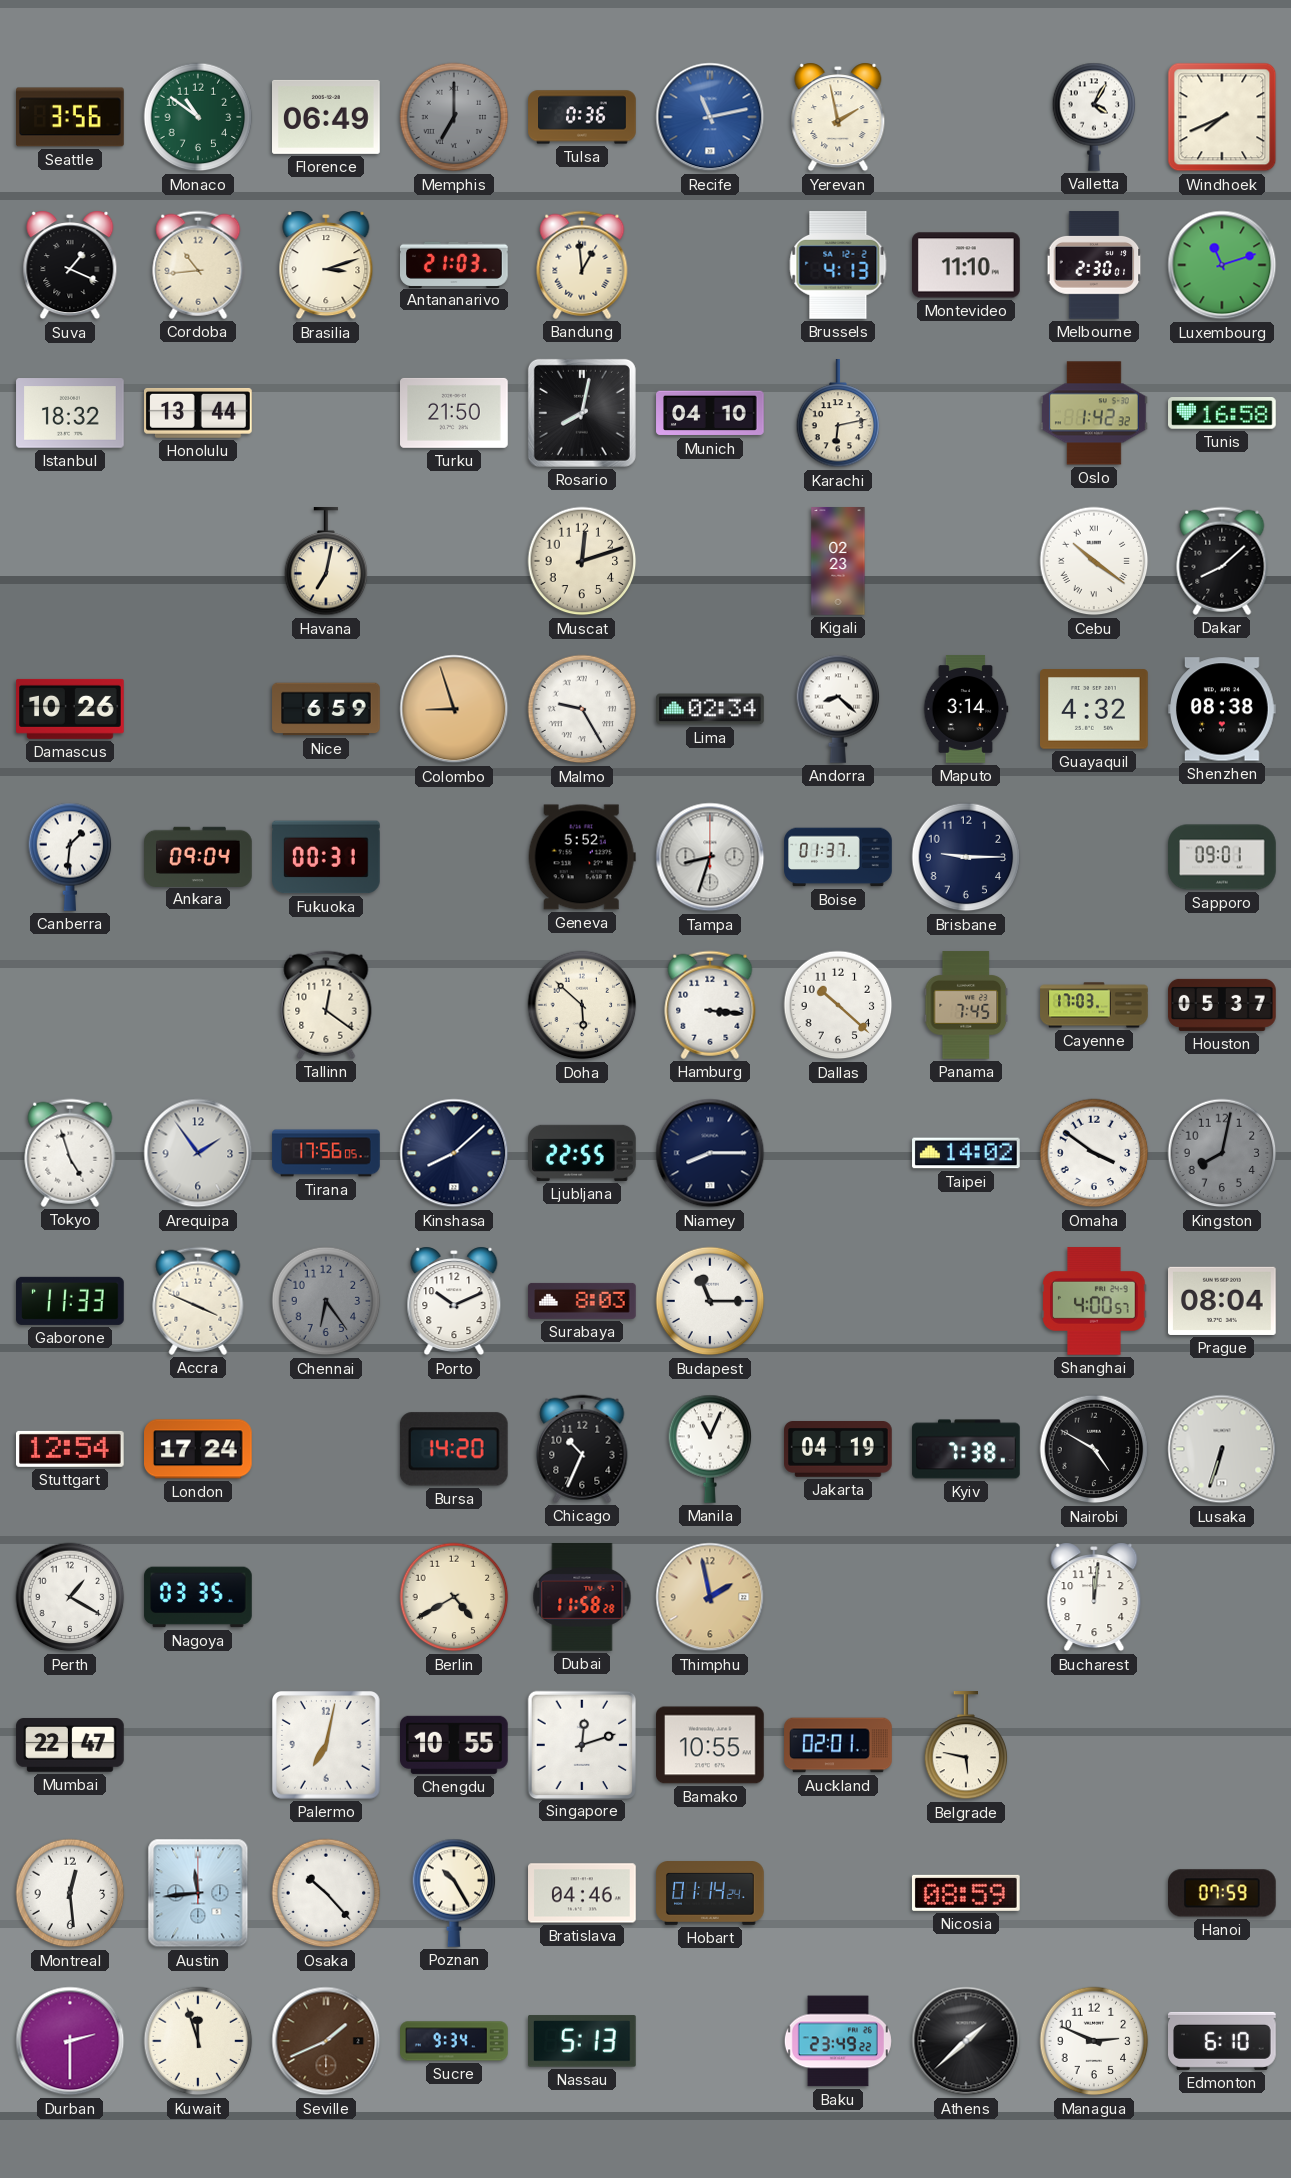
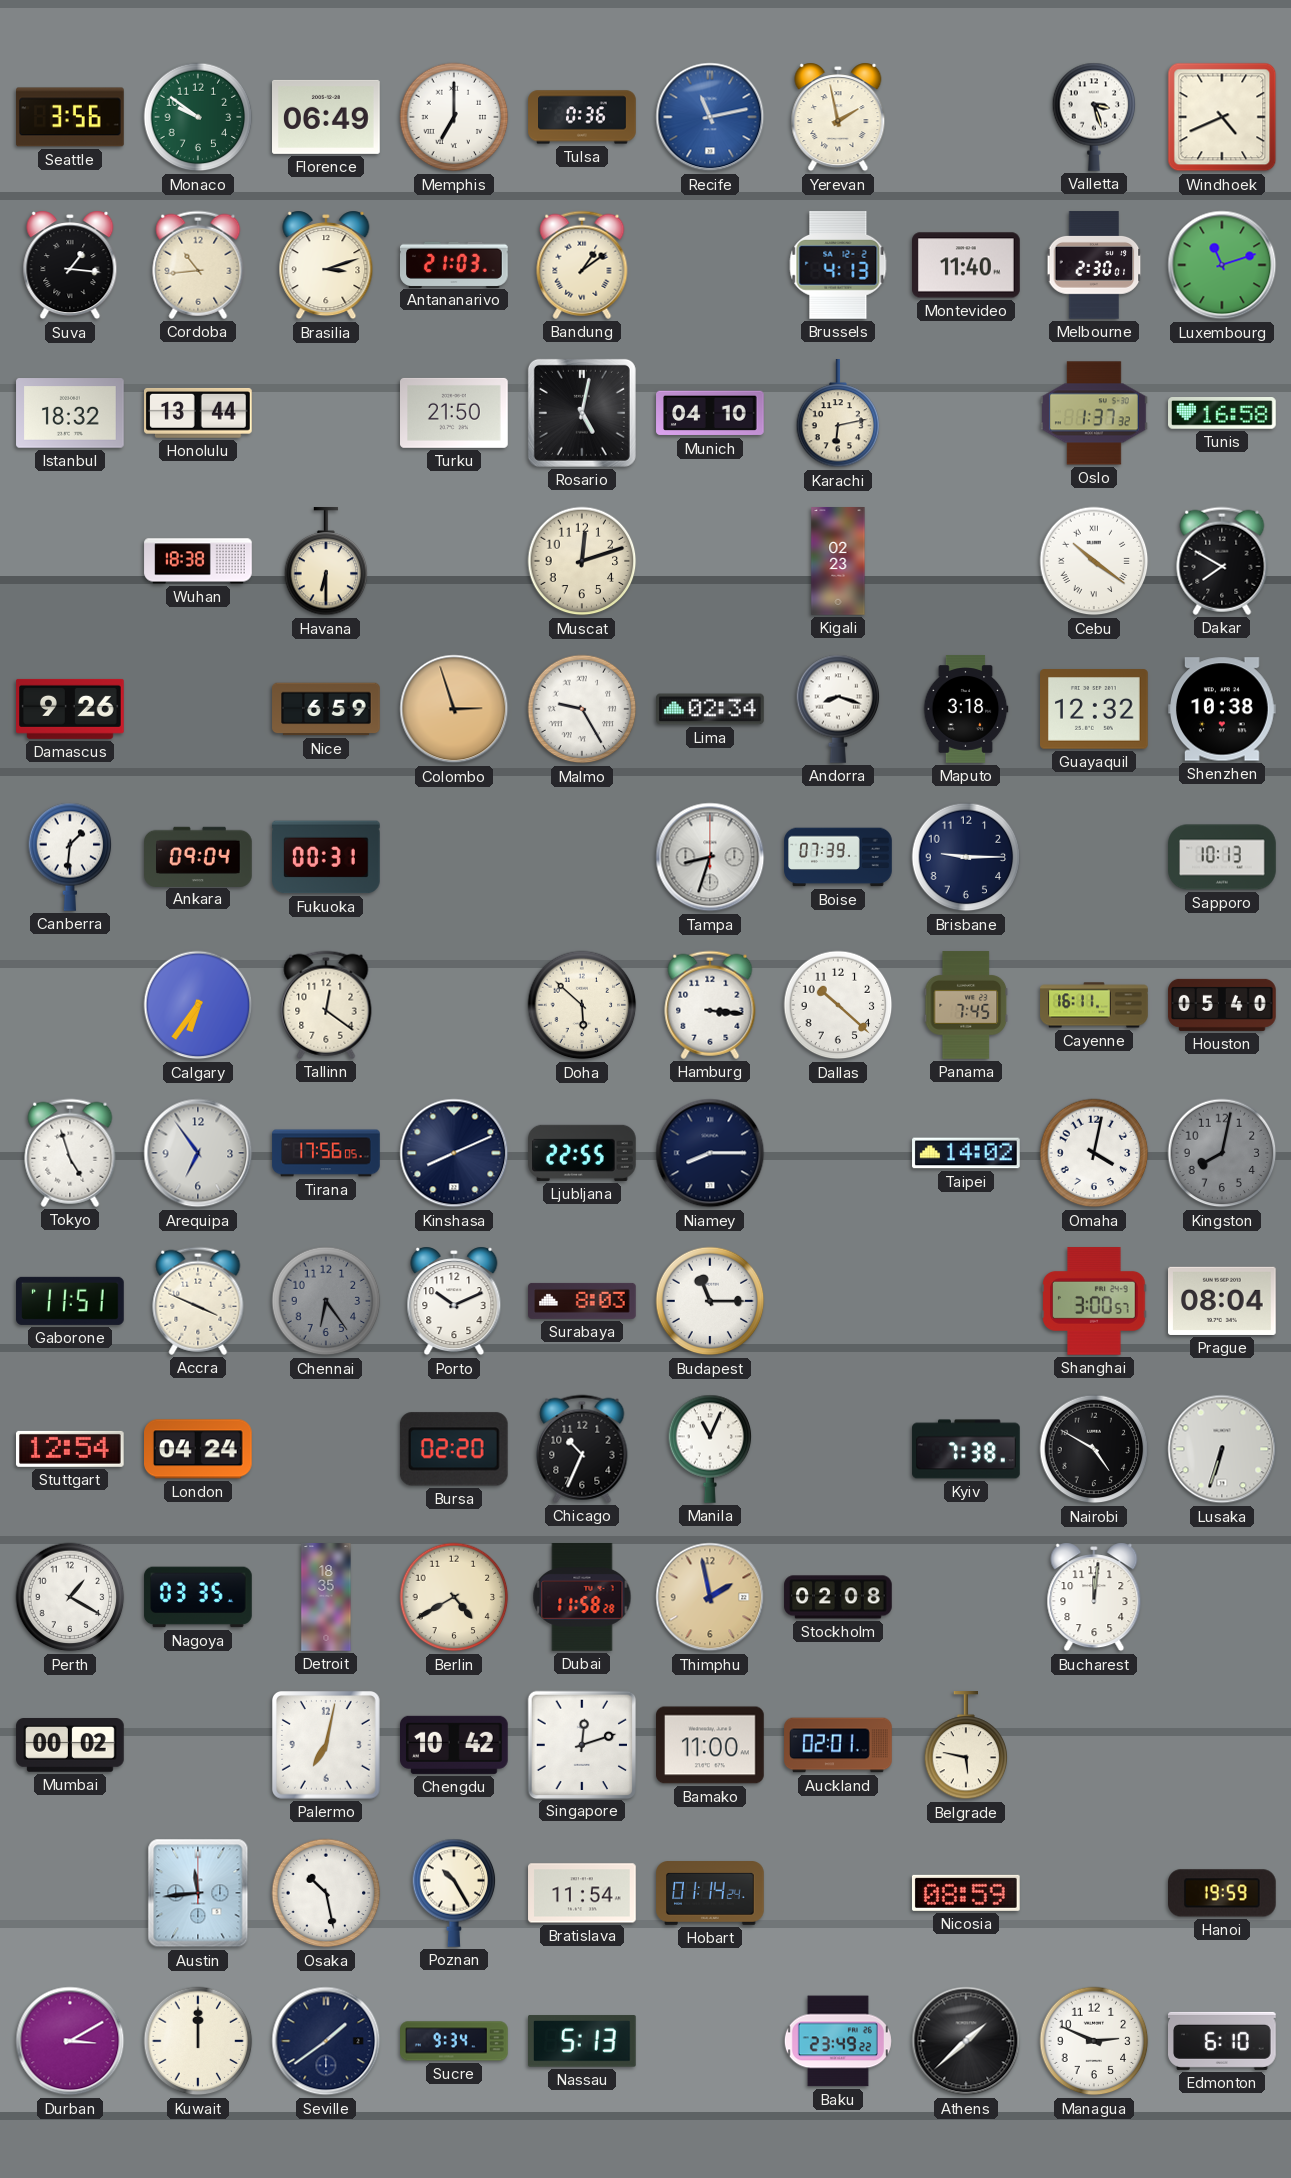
Monaco: 10:51 -> 9:51 (198, 117)
Memphis dial: grey -> white (454, 117)
Valletta: 4:05 -> 3:27 (1094, 117)
Windhoek: 7:41 -> 4:41 (1222, 117)
Suva: 1:19 -> 1:16 (70, 265)
Bandung: 12:59 -> 1:09 (582, 265)
Montevideo: 11:10 -> 11:40 (966, 265)
Rosario: 8:02 -> 5:02 (582, 413)
Oslo: 1:42 -> 1:37 (1094, 413)
Wuhan: none -> 18:38 (198, 561)
Havana: 7:02 -> 6:30 (326, 562)
Dakar: 8:08 -> 7:50 (1222, 561)
Damascus: 10:26 -> 9:26 (70, 709)
Colombo: 8:57 -> 2:57 (454, 709)
Andorra: 8:22 -> 8:18 (838, 709)
Maputo: 3:14 -> 3:18 (966, 709)
Guayaquil: 4:32 -> 12:32 (1095, 709)
Shenzhen: 08:38 -> 10:38 (1223, 709)
Geneva: 5:52 -> none (582, 857)
Boise: 01:37 -> 07:39 (838, 857)
Sapporo: 09:01 -> 10:13 (1222, 857)
Calgary: none -> 6:36 (198, 1005)
Cayenne: 17:03 -> 16:11 (1094, 1005)
Houston: 05:37 -> 05:40 (1222, 1005)
Arequipa: 1:54 -> 6:54 (198, 1153)
Kinshasa: 8:08 -> 8:11 (454, 1153)
Omaha: 3:51 -> 4:02 (1094, 1153)
Gaborone: 11:33 -> 11:51 (70, 1301)
Shanghai: 4:00 -> 3:00 (1094, 1301)
London: 17:24 -> 04:24 (199, 1449)
Bursa: 14:20 -> 02:20 (454, 1449)
Jakarta: 04:19 -> none (838, 1450)
Detroit: none -> 18:35 (326, 1597)
Stockholm: none -> 02:08 (838, 1597)
Mumbai: 22:47 -> 00:02 (70, 1746)
Chengdu: 10:55 -> 10:42 (455, 1745)
Bamako: 10:55 -> 11:00 (711, 1745)
Montreal: 12:29 -> none (70, 1893)
Osaka: 10:23 -> 10:28 (326, 1893)
Bratislava: 04:46 -> 11:54 (582, 1893)
Hanoi: 07:59 -> 19:59 (1223, 1893)
Durban: 2:30 -> 3:10 (70, 2041)
Kuwait: 11:57 -> 12:00 (198, 2041)
Seville: 1:41 -> 1:39 (326, 2041)
Seville dial: brown -> navy (326, 2041)
